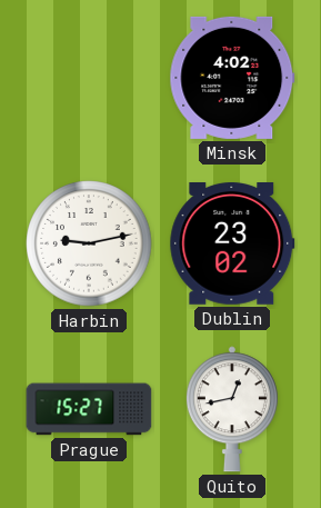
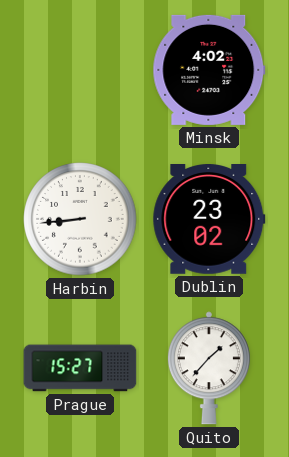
Harbin: 9:13 -> 8:44 (80, 219)
Quito: 12:43 -> 1:37 (209, 368)
